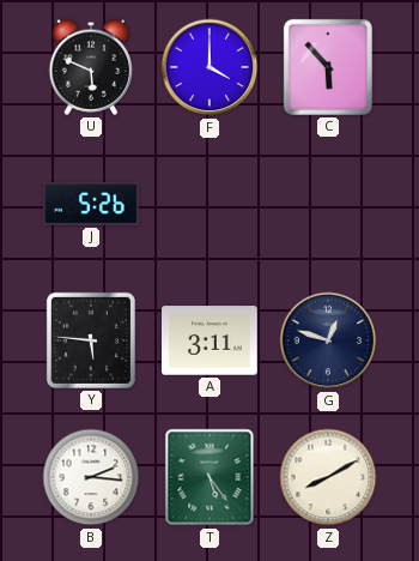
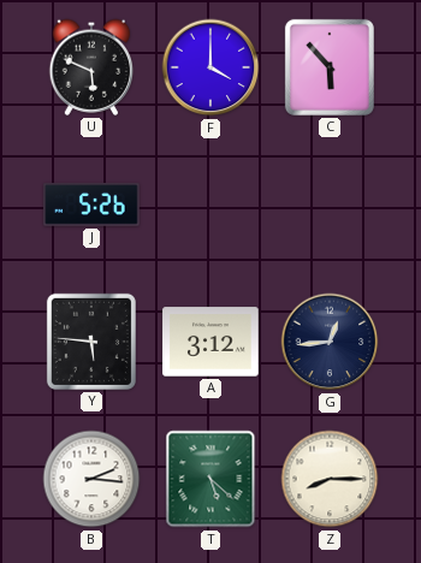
A: 3:11 -> 3:12 (210, 342)
G: 12:48 -> 12:44 (330, 342)
T: 5:24 -> 5:22 (210, 479)
Z: 8:10 -> 8:15 (330, 479)
